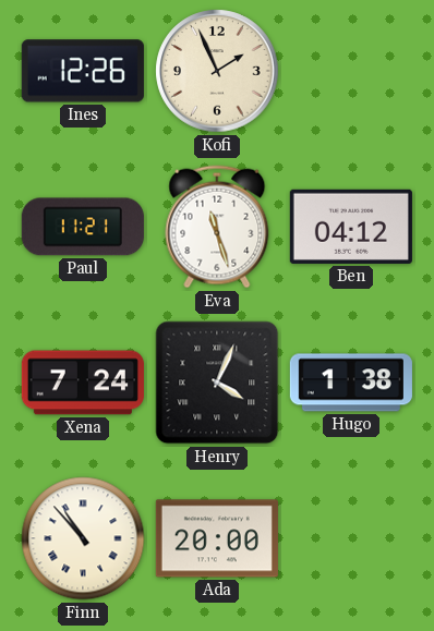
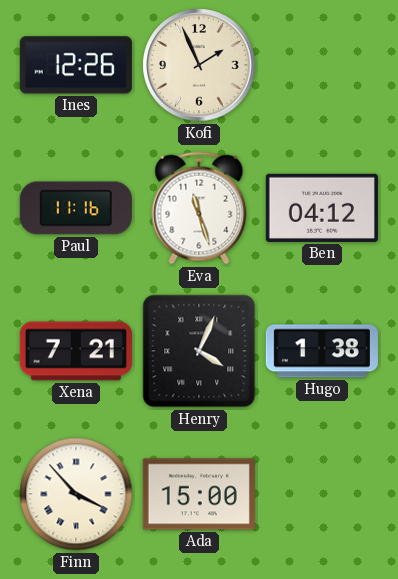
Paul: 11:21 -> 11:16 (76, 208)
Xena: 7:24 -> 7:21 (76, 351)
Finn: 10:53 -> 3:53 (76, 494)
Ada: 20:00 -> 15:00 (199, 494)
